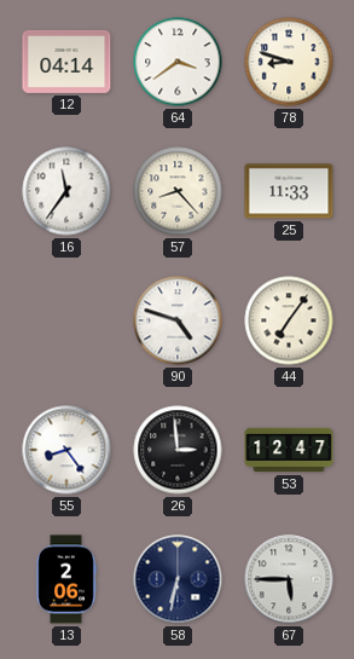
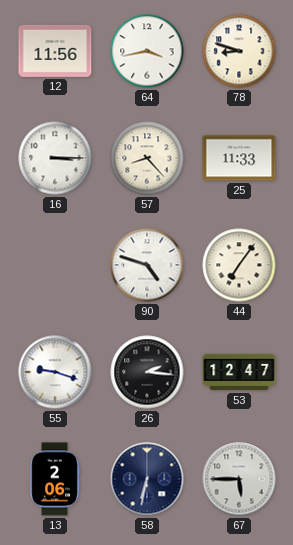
12: 04:14 -> 11:56 (55, 51)
64: 3:39 -> 3:43 (147, 51)
16: 11:36 -> 3:15 (55, 158)
55: 8:24 -> 9:18 (55, 372)
26: 2:59 -> 2:16 (147, 372)
